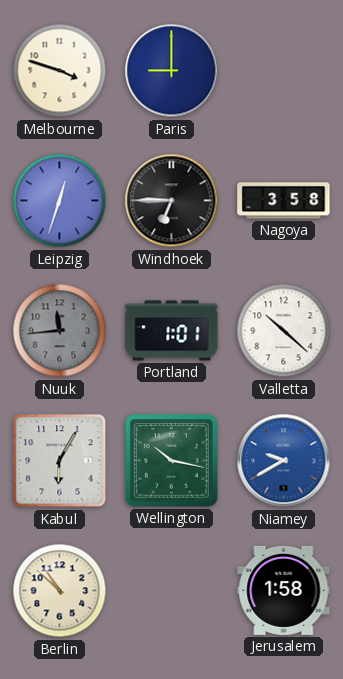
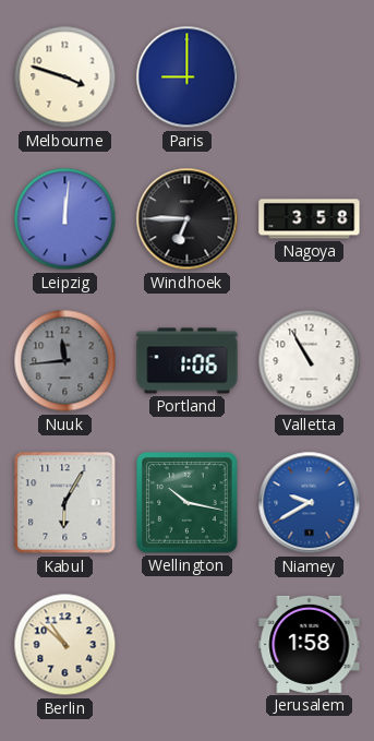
Leipzig: 12:33 -> 12:01 (65, 219)
Portland: 1:01 -> 1:06 (188, 361)
Valletta: 10:22 -> 10:55 (310, 361)
